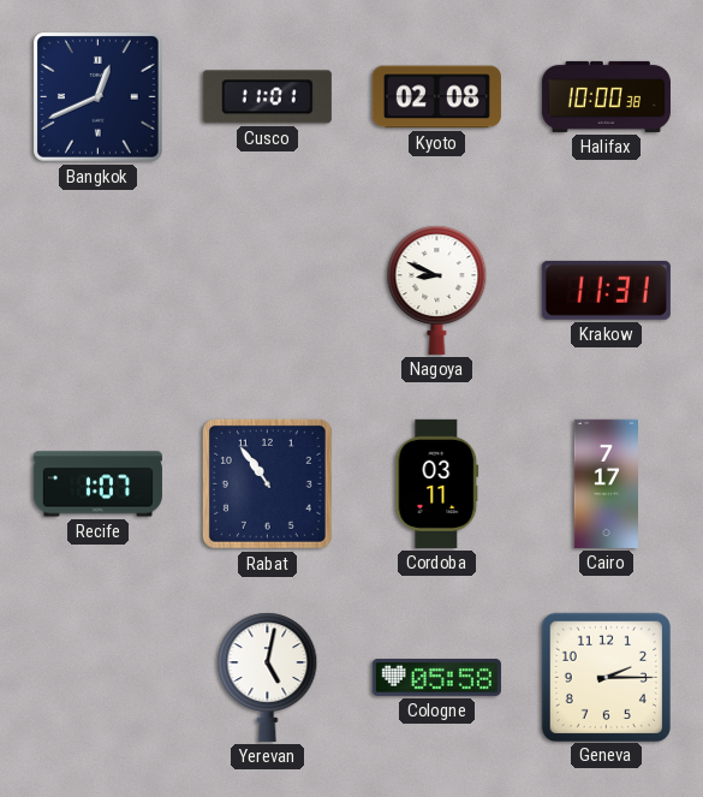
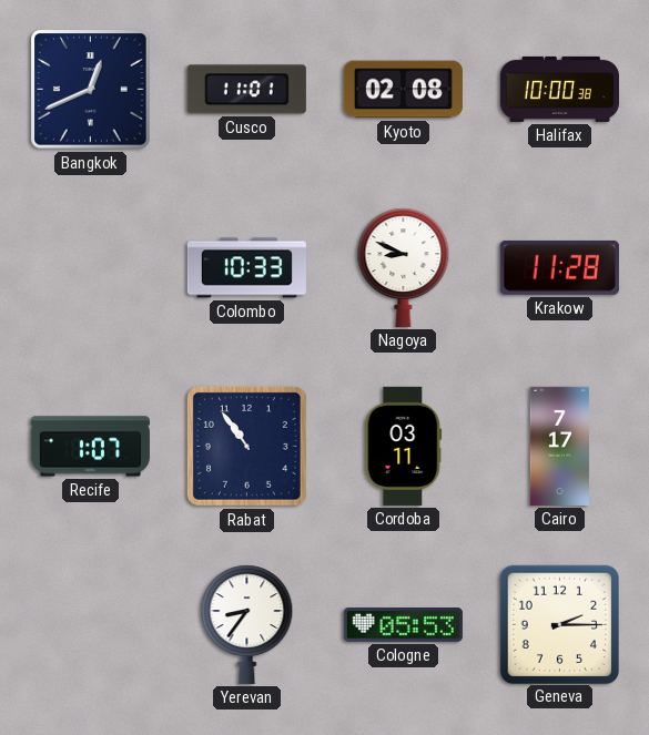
Colombo: none -> 10:33 (246, 268)
Krakow: 11:31 -> 11:28 (559, 267)
Yerevan: 5:02 -> 8:36 (247, 624)
Cologne: 05:58 -> 05:53 (403, 625)
